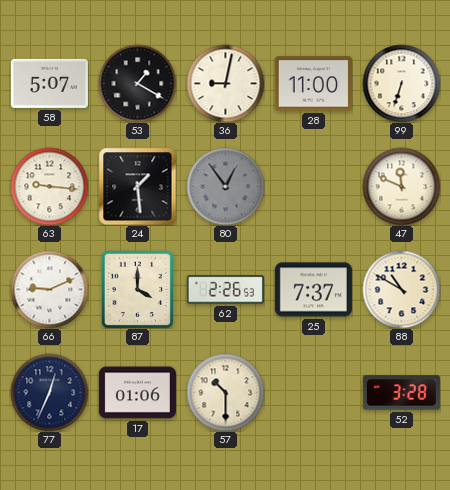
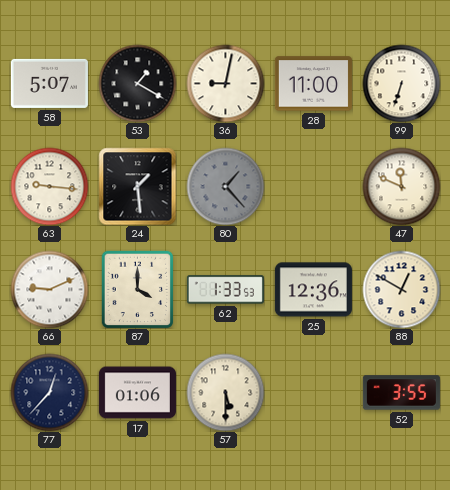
80: 12:54 -> 1:23 (225, 186)
62: 2:26 -> 1:33 (225, 290)
25: 7:37 -> 12:36 (313, 290)
88: 10:50 -> 12:50 (401, 289)
77: 12:34 -> 12:37 (49, 392)
57: 10:30 -> 5:30 (225, 392)
52: 3:28 -> 3:55 (401, 393)
